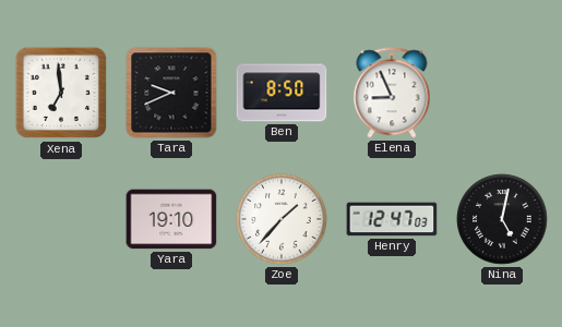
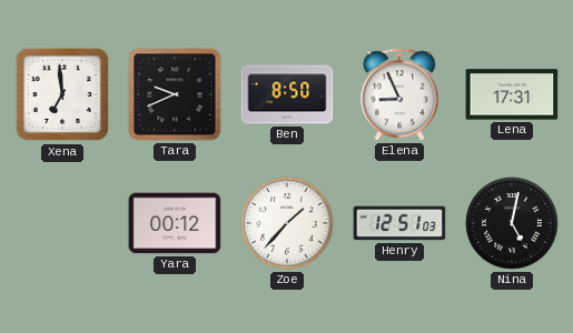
Lena: none -> 17:31 (512, 94)
Yara: 19:10 -> 00:12 (175, 223)
Henry: 12:47 -> 12:51 (399, 223)
